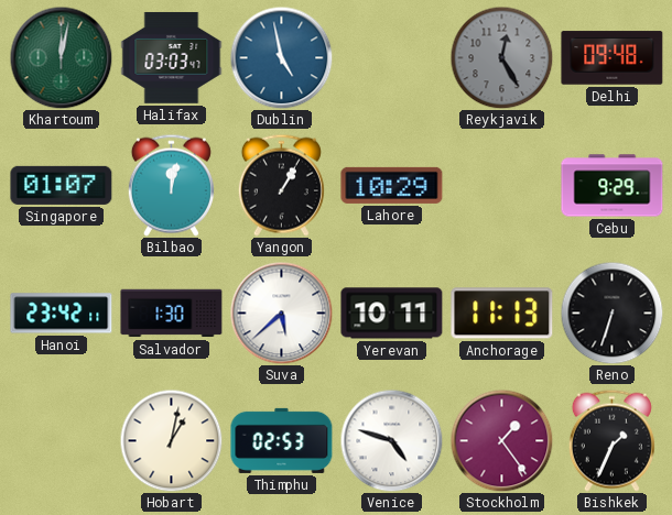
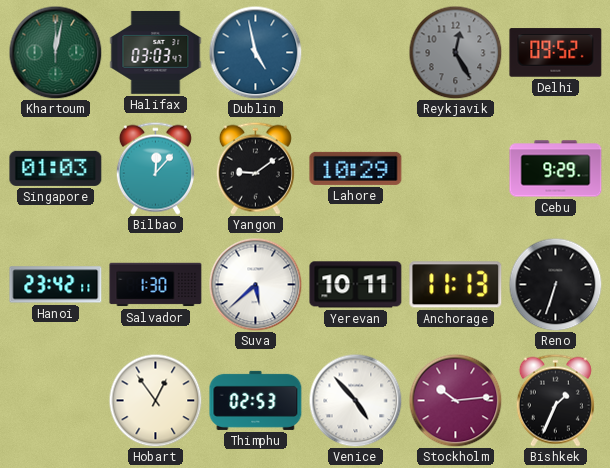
Delhi: 09:48 -> 09:52 (556, 53)
Singapore: 01:07 -> 01:03 (56, 168)
Bilbao: 12:02 -> 12:07 (155, 168)
Yangon: 1:05 -> 9:09 (255, 168)
Hobart: 1:02 -> 12:54 (155, 400)
Venice: 4:48 -> 4:53 (355, 400)
Stockholm: 1:24 -> 10:14 (455, 400)
